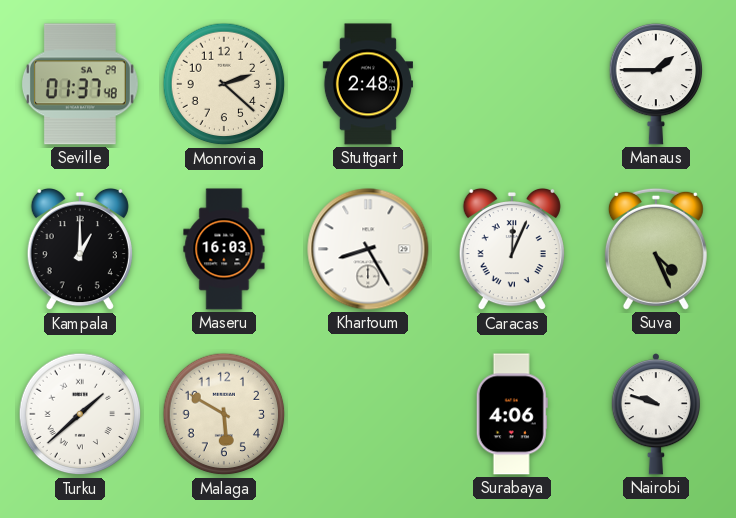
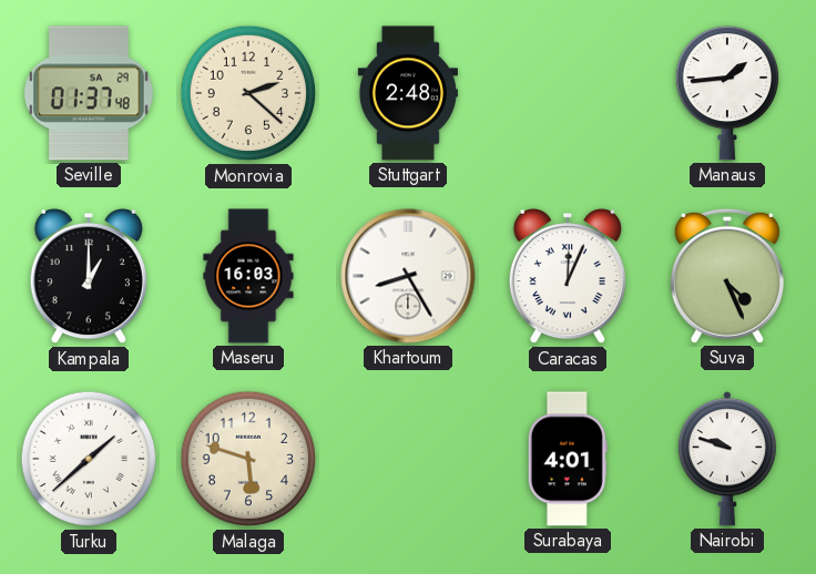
Manaus: 1:45 -> 1:44 (726, 93)
Malaga: 5:50 -> 5:48 (248, 459)
Surabaya: 4:06 -> 4:01 (568, 459)
